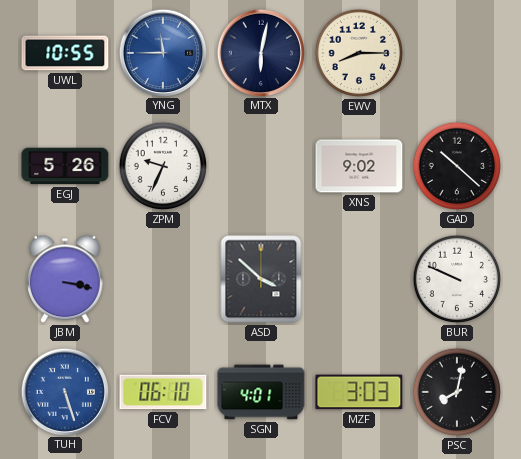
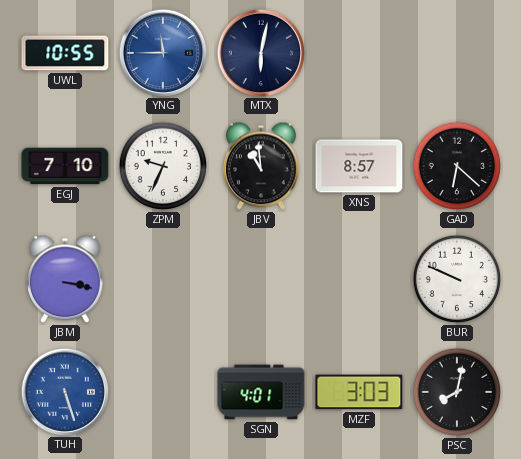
EWV: 8:15 -> none (359, 53)
EGJ: 5:26 -> 7:10 (65, 166)
JBV: none -> 10:59 (262, 166)
XNS: 9:02 -> 8:57 (359, 166)
GAD: 10:22 -> 6:22 (457, 166)
ASD: 3:52 -> none (261, 279)
FCV: 06:10 -> none (163, 392)
